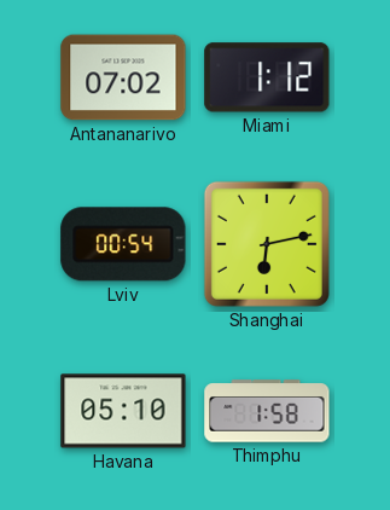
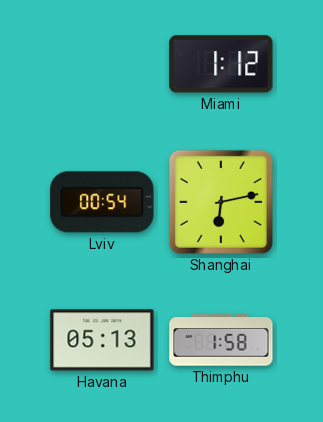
Antananarivo: 07:02 -> none (123, 77)
Havana: 05:10 -> 05:13 (102, 340)
